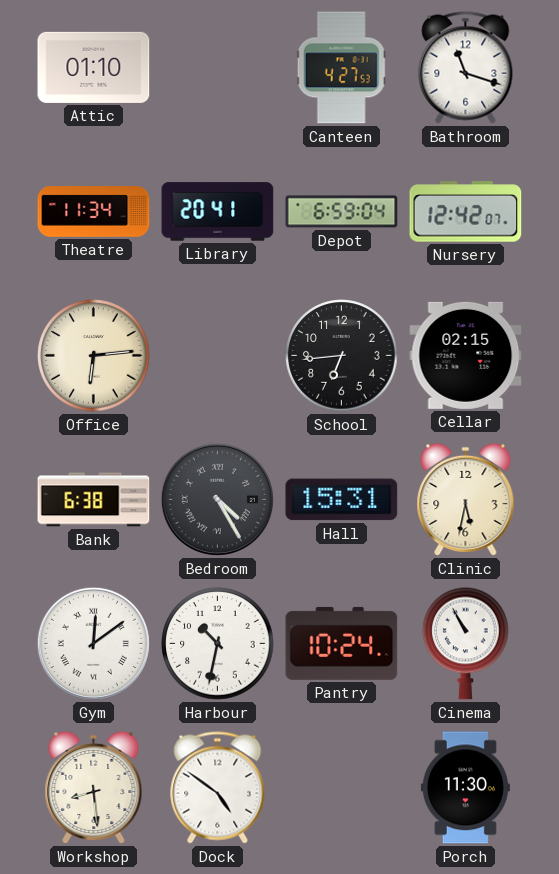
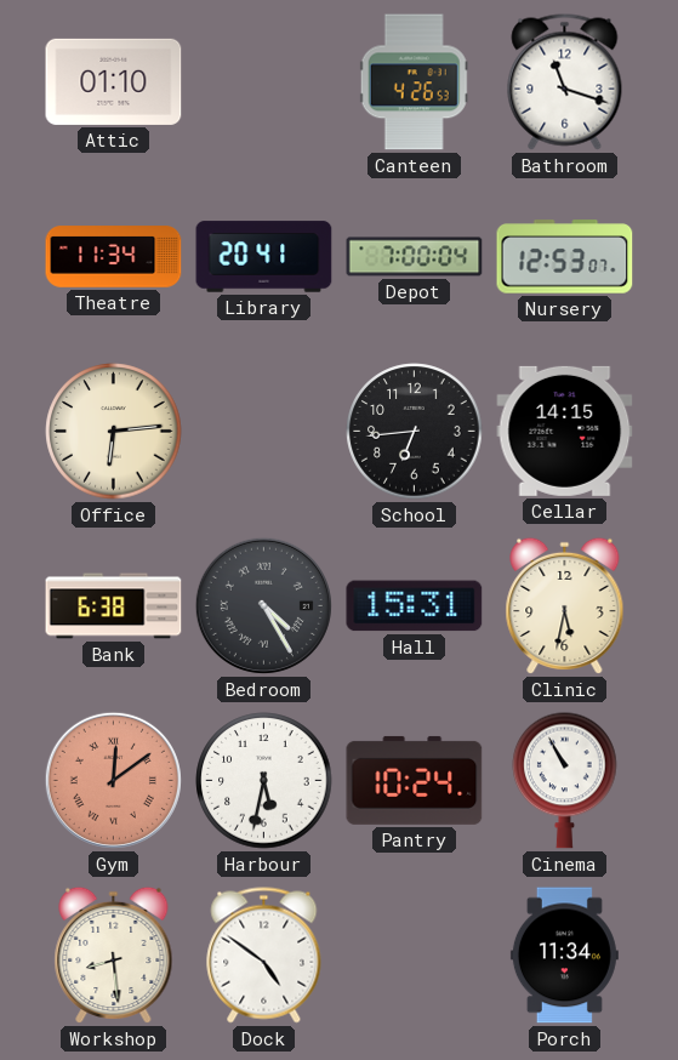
Canteen: 4:27 -> 4:26 (414, 82)
Depot: 6:59 -> 7:00 (415, 257)
Nursery: 12:42 -> 12:53 (565, 257)
Cellar: 02:15 -> 14:15 (565, 431)
Gym dial: white -> salmon (113, 780)
Harbour: 10:32 -> 5:32 (264, 781)
Porch: 11:30 -> 11:34 (564, 956)
